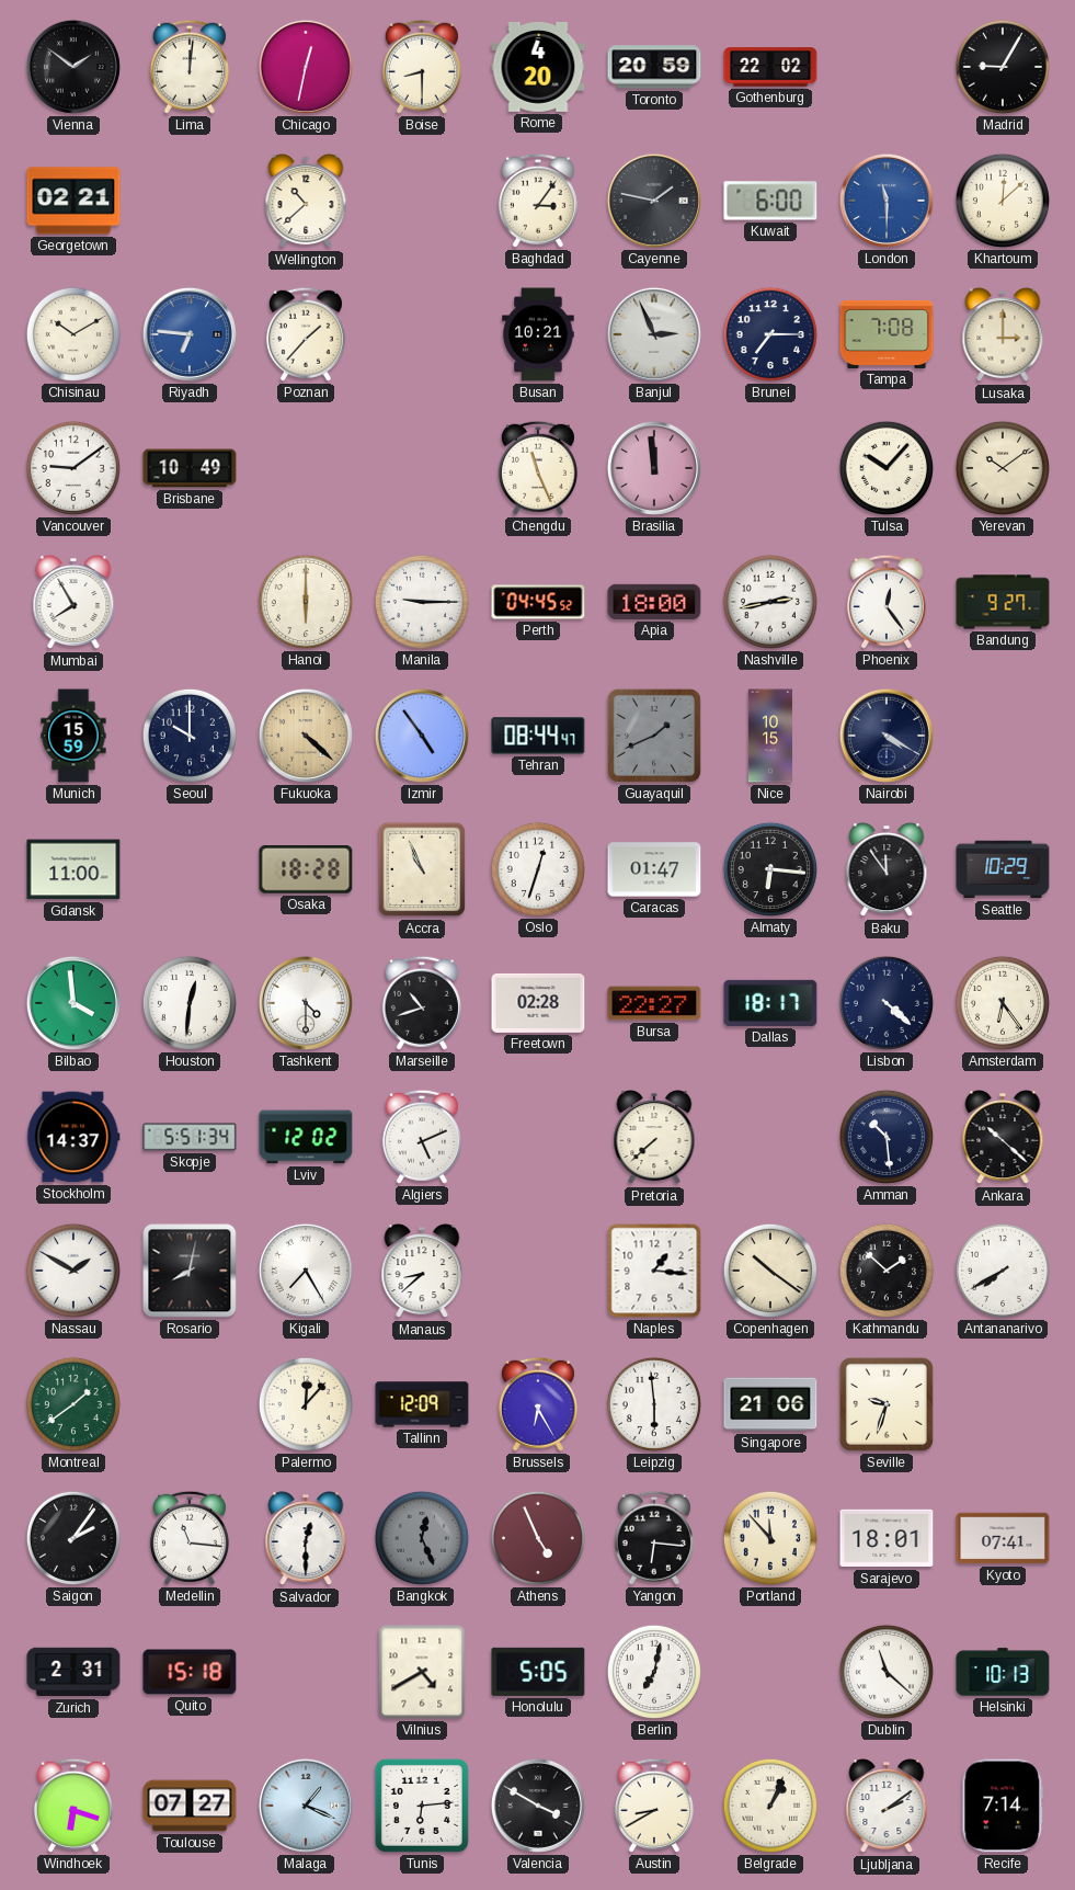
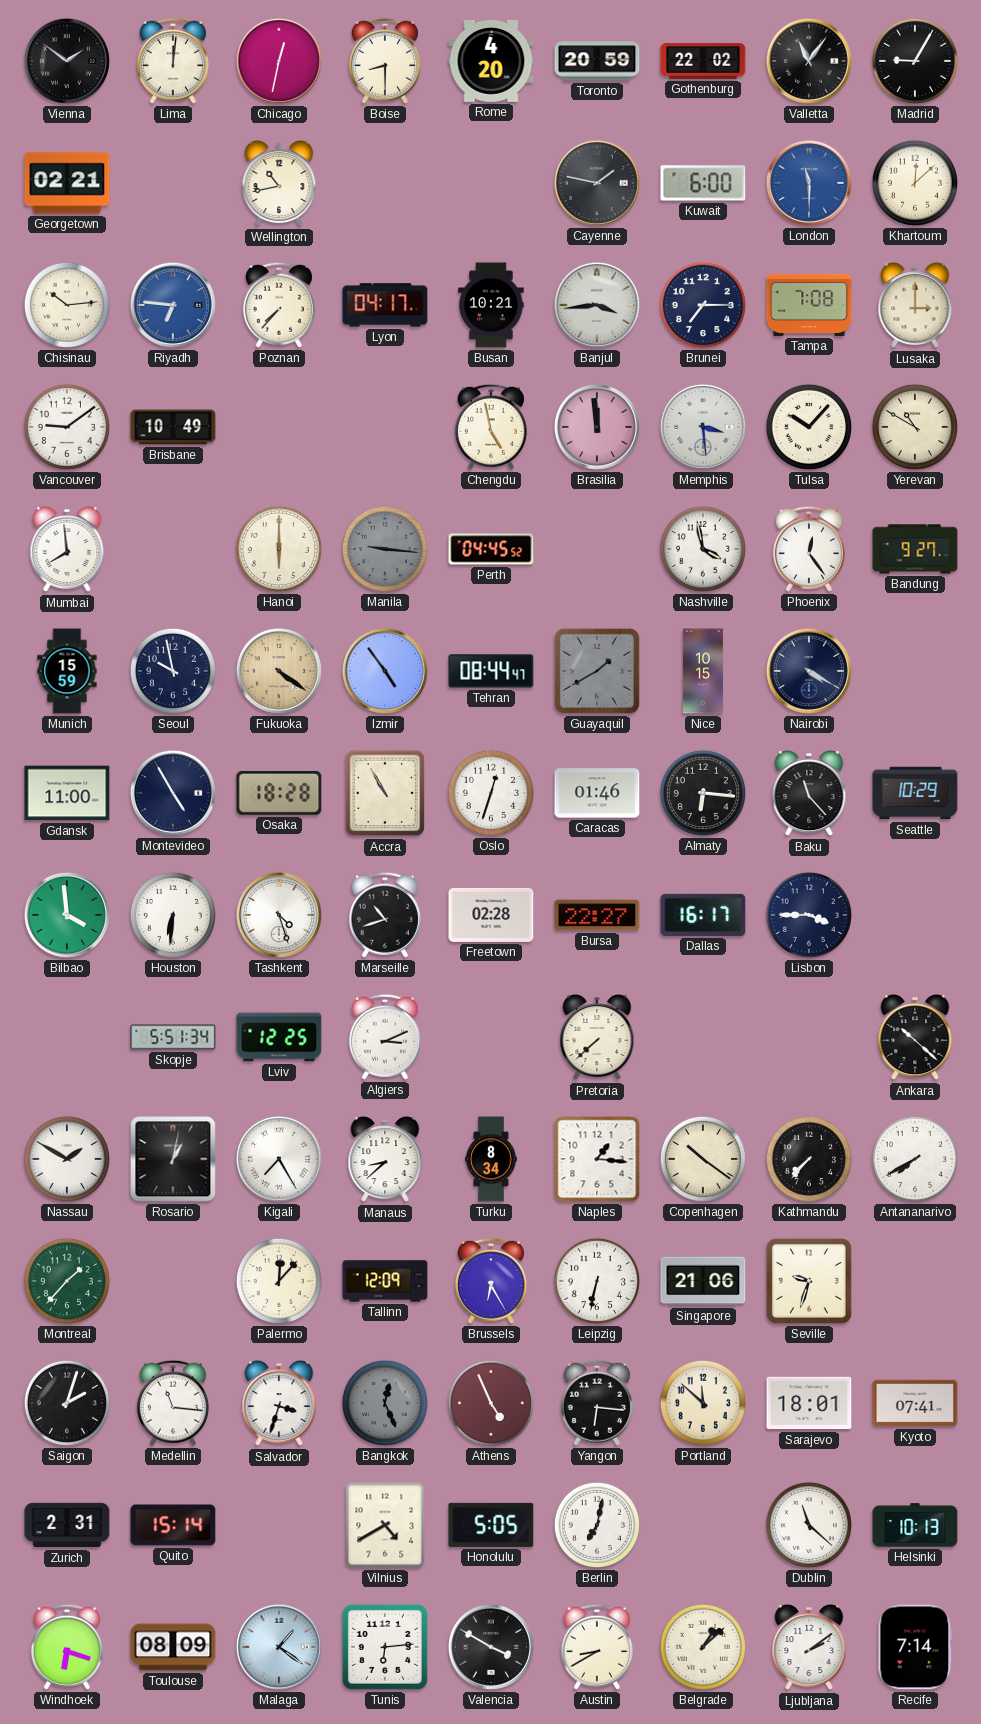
Valletta: none -> 11:06 (809, 61)
Wellington: 10:38 -> 10:43 (279, 184)
Baghdad: 3:06 -> none (538, 201)
Chisinau: 10:10 -> 10:14 (67, 305)
Poznan: 1:37 -> 7:37 (279, 305)
Lyon: none -> 04:17 (385, 305)
Banjul: 2:56 -> 3:44 (597, 305)
Chengdu: 11:26 -> 4:58 (491, 427)
Memphis: none -> 3:29 (703, 427)
Yerevan: 10:09 -> 10:50 (915, 427)
Mumbai: 7:55 -> 7:59 (67, 550)
Manila: 9:15 -> 9:16 (385, 549)
Manila dial: white -> grey (385, 549)
Apia: 18:00 -> none (654, 602)
Nashville: 2:43 -> 3:58 (703, 549)
Seoul: 10:00 -> 9:58 (173, 671)
Fukuoka: 4:22 -> 4:21 (279, 671)
Guayaquil: 1:41 -> 1:40 (597, 671)
Montevideo: none -> 4:55 (173, 793)
Accra: 10:56 -> 10:55 (385, 793)
Caracas: 01:47 -> 01:46 (597, 793)
Baku: 11:54 -> 11:23 (809, 794)
Houston: 12:31 -> 6:31 (173, 915)
Tashkent: 4:30 -> 4:27 (279, 915)
Dallas: 18:17 -> 16:17 (703, 915)
Lisbon: 4:22 -> 3:45 (809, 915)
Amsterdam: 6:24 -> none (1003, 1003)
Stockholm: 14:37 -> none (73, 1137)
Lviv: 12:02 -> 12:25 (279, 1037)
Algiers: 5:11 -> 3:11 (385, 1037)
Amman: 10:29 -> none (887, 1137)
Rosario: 8:02 -> 1:02 (173, 1159)
Turku: none -> 8:34 (492, 1159)
Kathmandu: 1:52 -> 7:37 (809, 1159)
Montreal: 1:39 -> 1:37 (67, 1281)
Leipzig: 5:59 -> 6:32 (597, 1281)
Saigon: 2:06 -> 2:03 (67, 1403)
Salvador: 12:30 -> 3:33 (279, 1404)
Portland: 11:53 -> 11:52 (703, 1403)
Quito: 15:18 -> 15:14 (173, 1525)
Toulouse: 07:27 -> 08:09 (173, 1647)
Malaga: 1:19 -> 1:21 (279, 1647)
Belgrade: 1:04 -> 1:08 (703, 1647)
